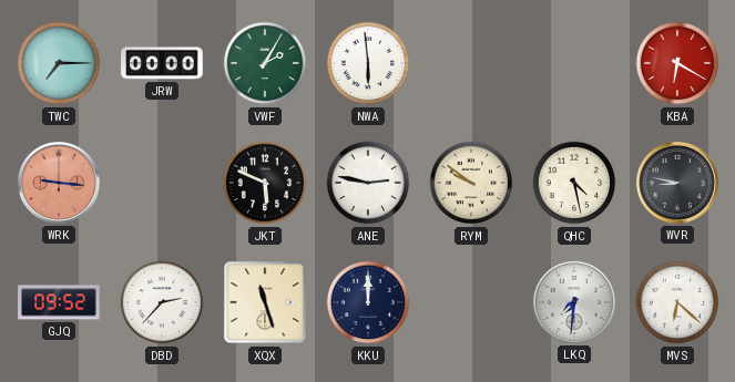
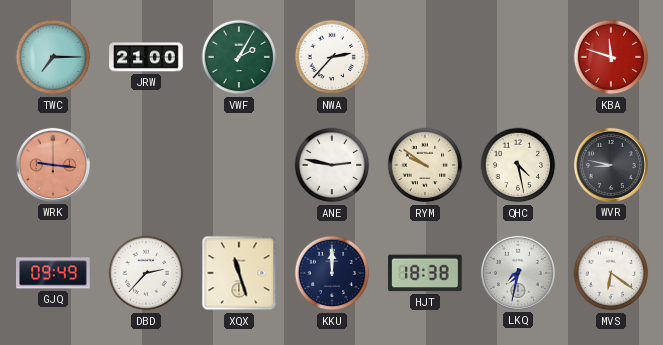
JRW: 00:00 -> 21:00 (146, 57)
NWA: 5:59 -> 2:37 (332, 57)
KBA: 6:20 -> 11:48 (611, 57)
JKT: 5:49 -> none (265, 183)
GJQ: 09:52 -> 09:49 (53, 273)
HJT: none -> 18:38 (425, 273)
LKQ: 7:31 -> 7:32 (518, 273)
MVS: 6:22 -> 6:21 (611, 273)
